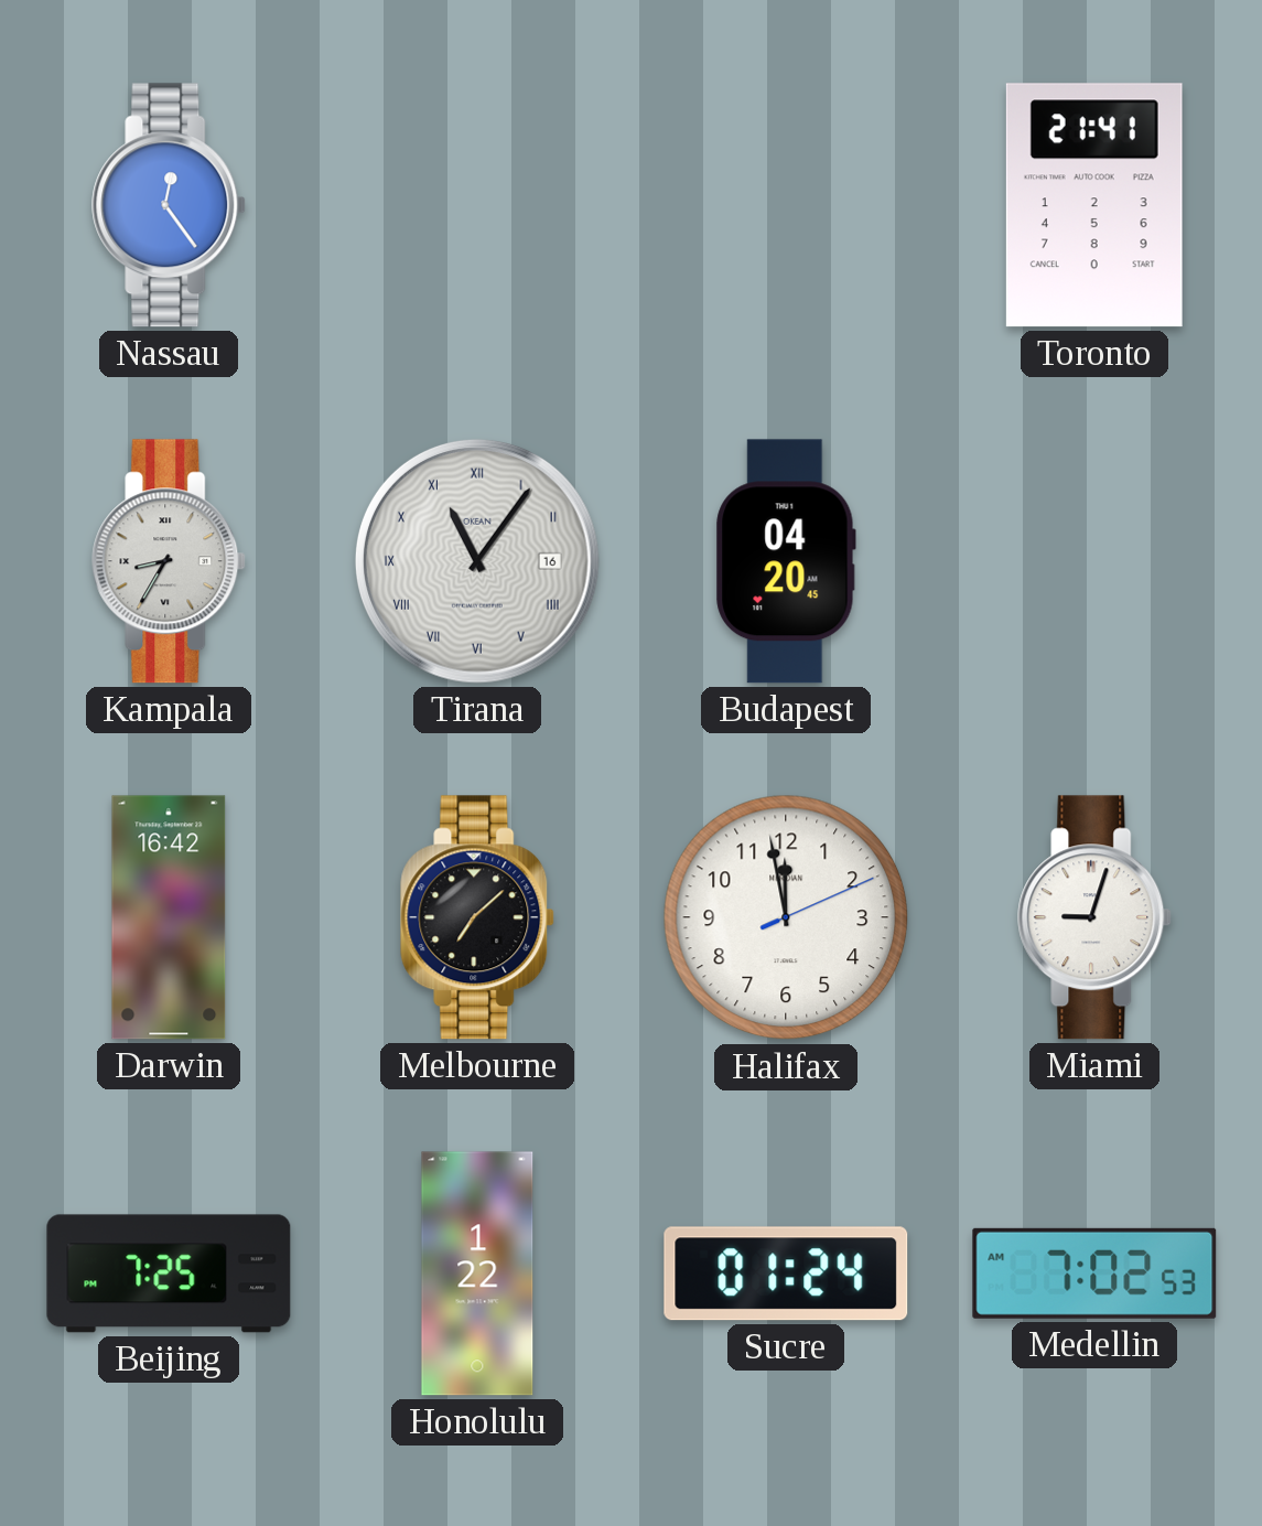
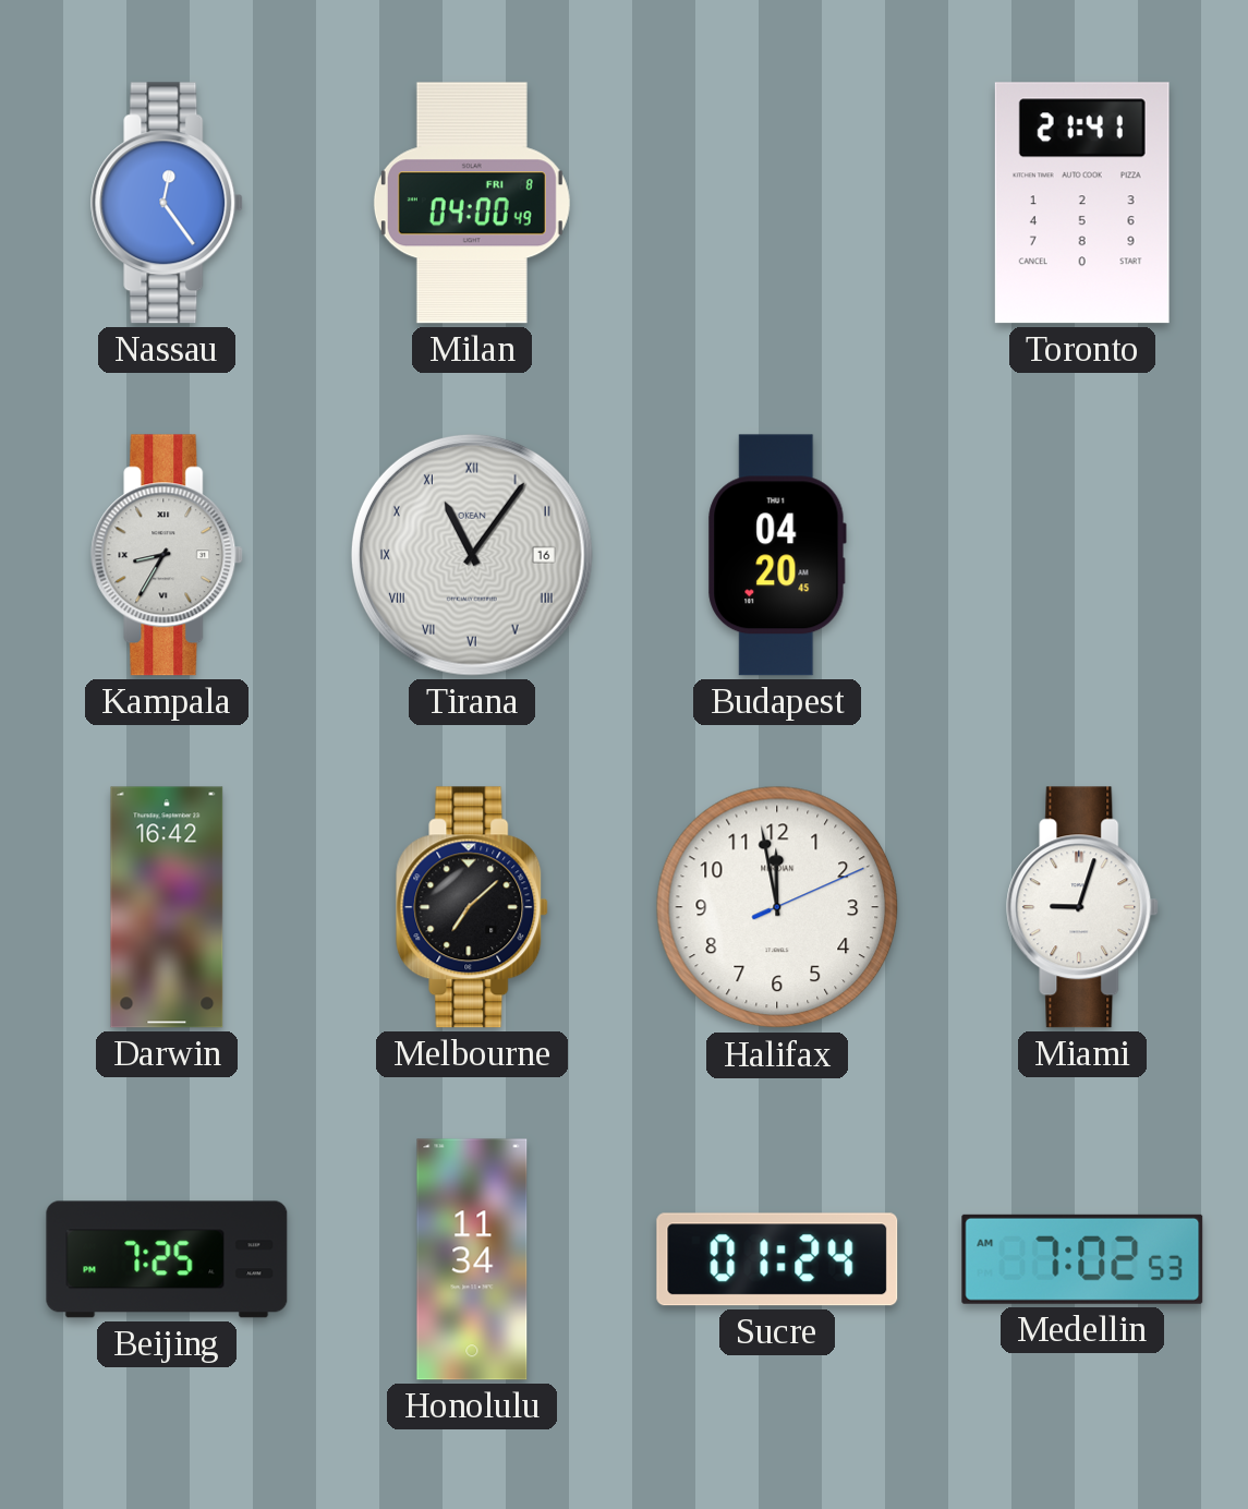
Milan: none -> 04:00 (472, 203)
Honolulu: 1:22 -> 11:34 (472, 1259)
